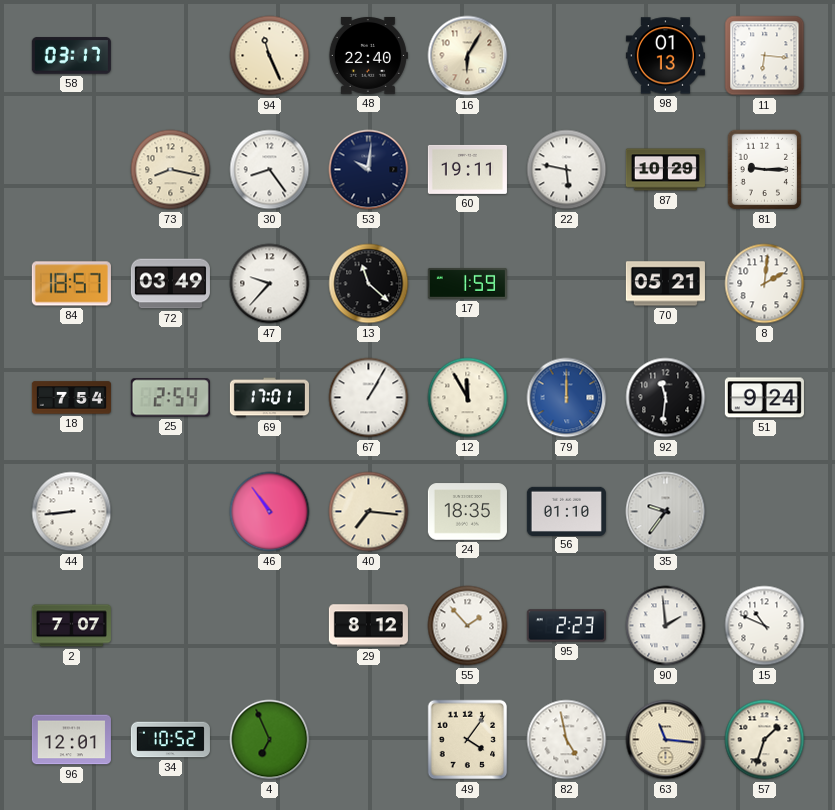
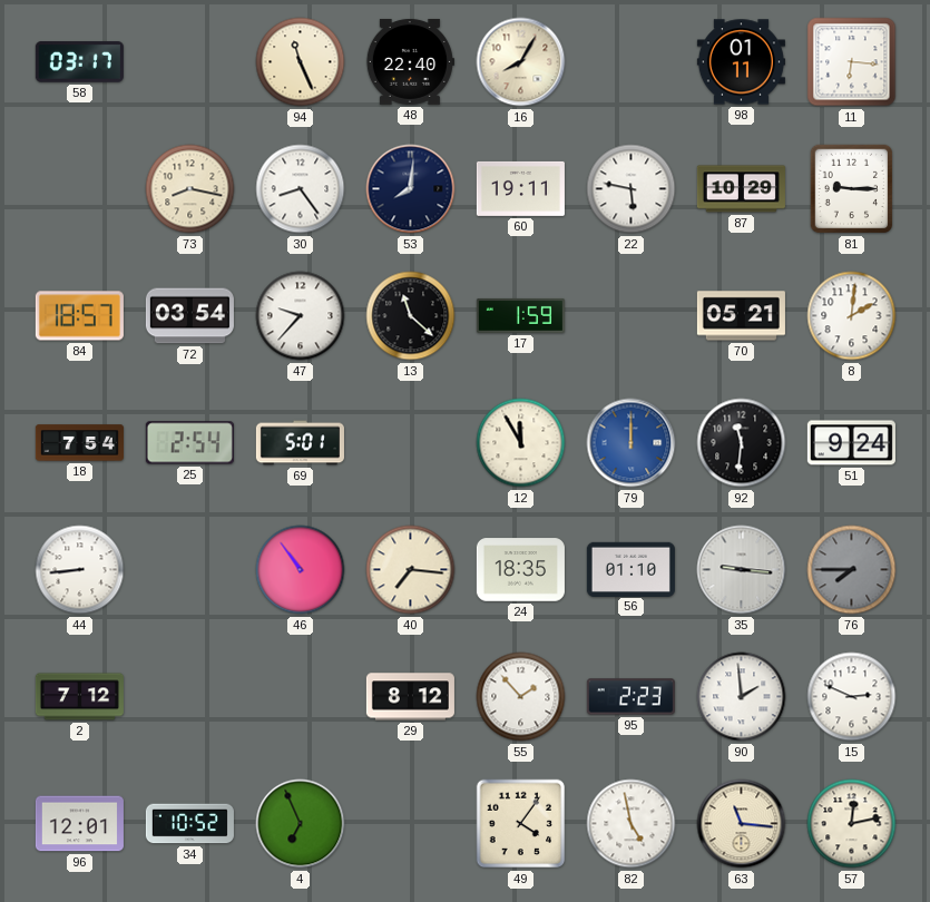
16: 6:05 -> 8:05 (521, 62)
98: 01:13 -> 01:11 (741, 62)
53: 10:01 -> 8:01 (411, 189)
72: 03:49 -> 03:54 (189, 316)
69: 17:01 -> 5:01 (300, 443)
67: 1:05 -> none (369, 398)
35: 9:36 -> 9:16 (742, 570)
76: none -> 7:45 (852, 570)
2: 7:07 -> 7:12 (79, 697)
15: 10:49 -> 2:49 (852, 697)
57: 1:33 -> 12:13 (852, 824)
